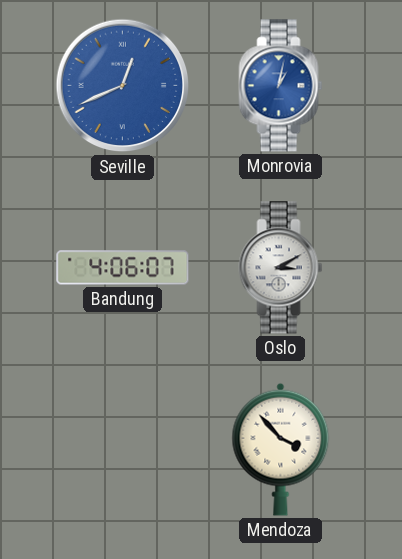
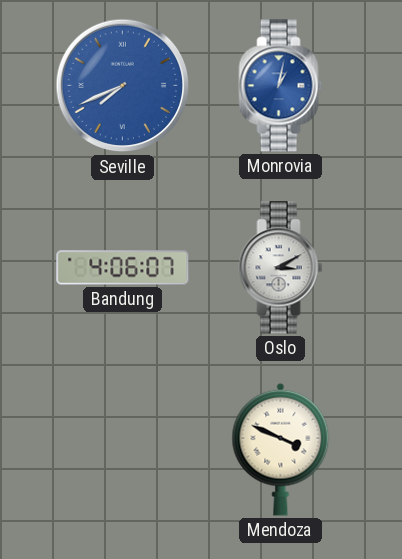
Seville: 12:41 -> 7:41 (123, 86)
Mendoza: 3:53 -> 3:49 (281, 449)
